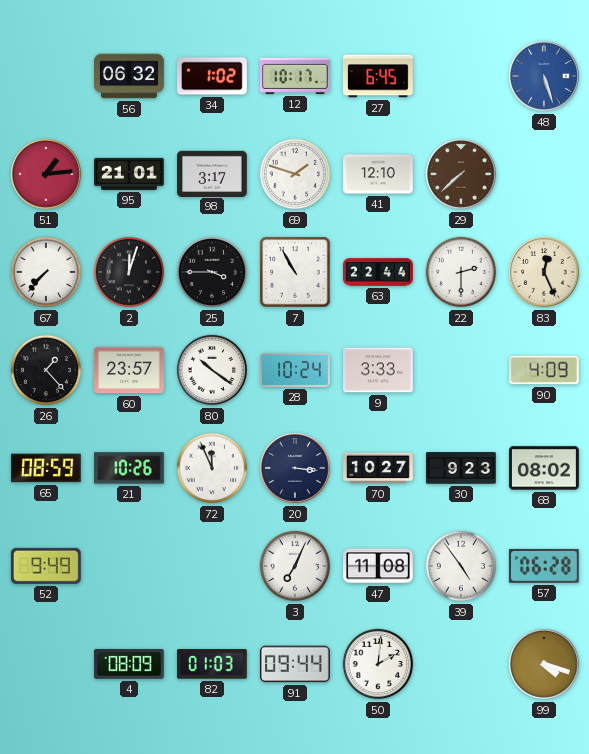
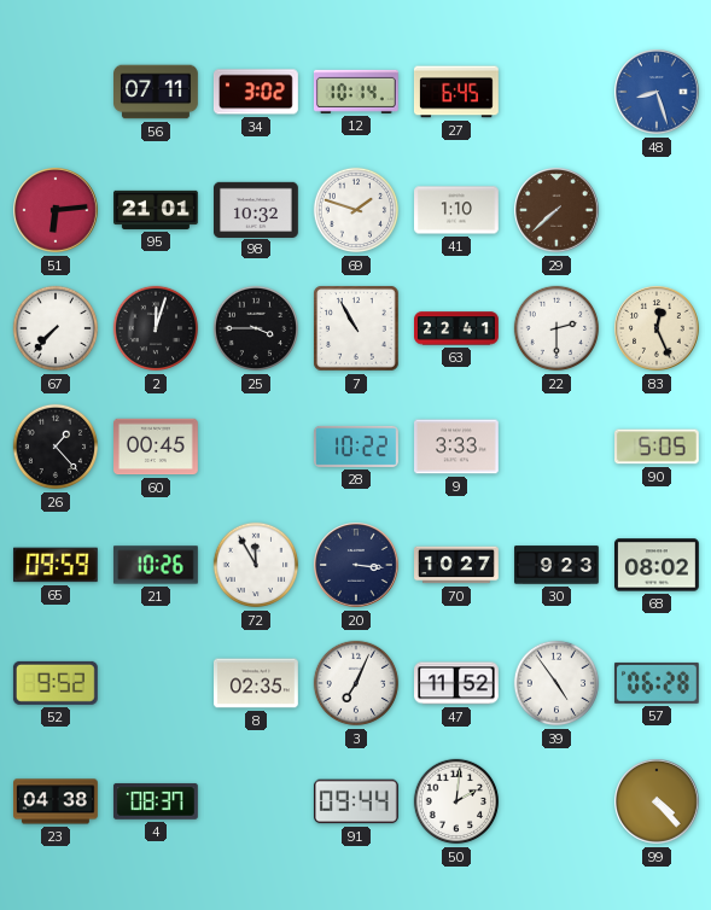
56: 06:32 -> 07:11 (157, 92)
34: 1:02 -> 3:02 (256, 92)
12: 10:17 -> 10:14 (356, 92)
48: 5:27 -> 8:27 (657, 92)
51: 1:14 -> 6:14 (56, 210)
98: 3:17 -> 10:32 (257, 209)
41: 12:10 -> 1:10 (458, 210)
63: 22:44 -> 22:41 (458, 328)
60: 23:57 -> 00:45 (157, 447)
80: 10:21 -> none (212, 370)
28: 10:24 -> 10:22 (357, 447)
90: 4:09 -> 5:05 (658, 447)
65: 08:59 -> 09:59 (56, 565)
72: 11:56 -> 11:55 (256, 565)
52: 9:49 -> 9:52 (56, 683)
8: none -> 02:35 (257, 683)
47: 11:08 -> 11:52 (458, 683)
23: none -> 04:38 (57, 801)
4: 08:09 -> 08:37 (156, 801)
82: 01:03 -> none (212, 664)
99: 4:18 -> 4:23 (657, 801)
